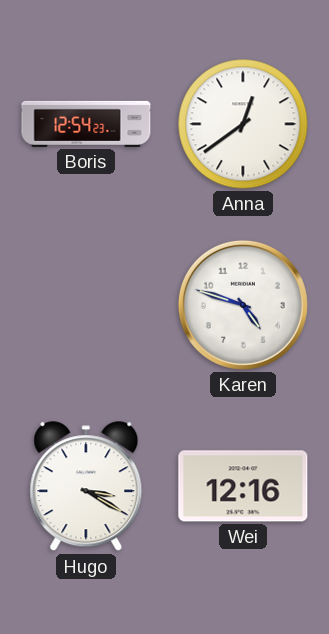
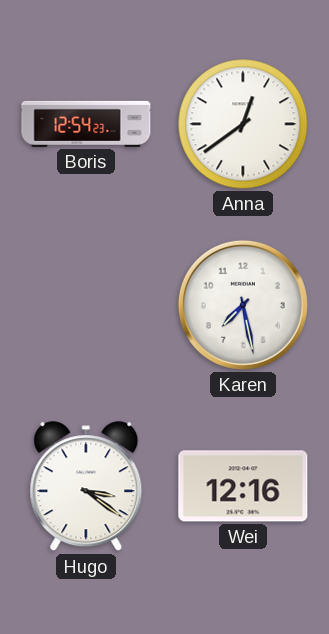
Karen: 4:48 -> 7:28 (243, 305)
Hugo: 3:20 -> 3:21 (86, 487)
